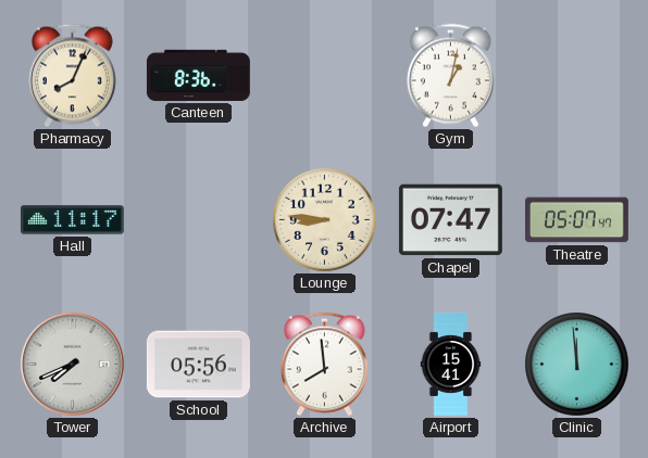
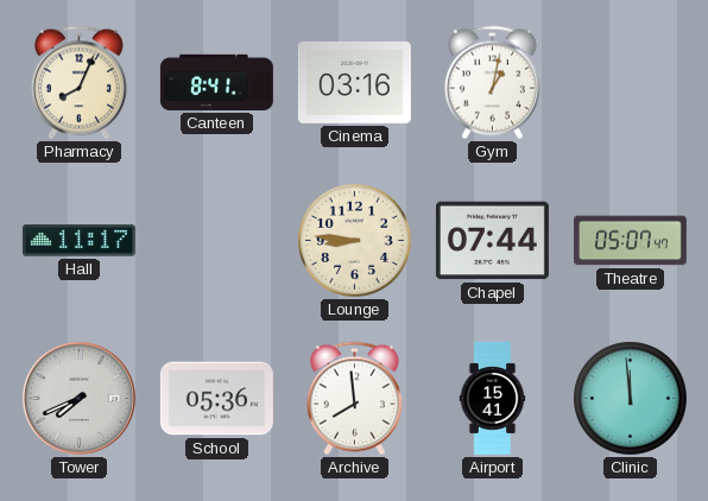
Canteen: 8:36 -> 8:41 (216, 82)
Cinema: none -> 03:16 (354, 82)
Chapel: 07:47 -> 07:44 (492, 241)
School: 05:56 -> 05:36 (216, 399)
